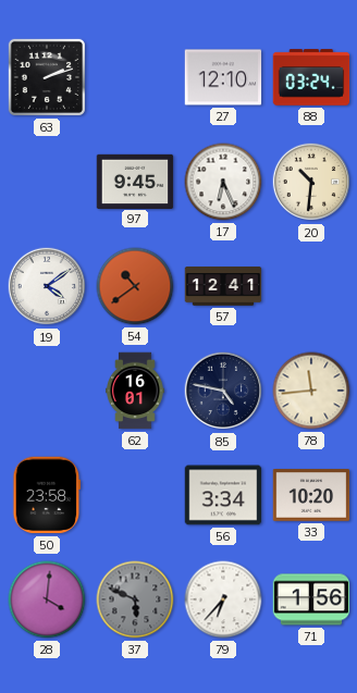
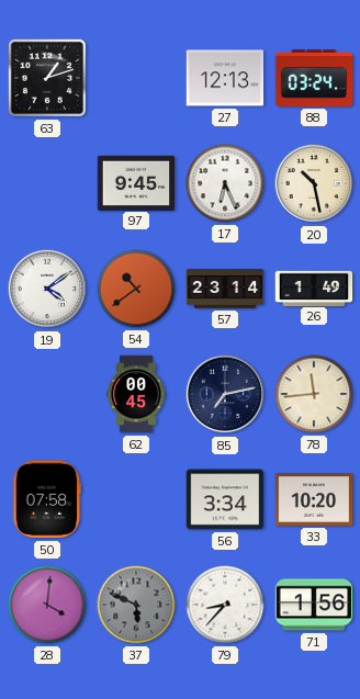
63: 2:12 -> 1:12 (47, 78)
27: 12:10 -> 12:13 (225, 78)
20: 10:31 -> 10:28 (314, 183)
57: 12:41 -> 23:14 (225, 289)
26: none -> 1:49 (314, 288)
62: 16:01 -> 00:45 (137, 394)
85: 4:47 -> 7:13 (225, 394)
50: 23:58 -> 07:58 (47, 499)
79: 6:37 -> 8:37 (225, 605)
